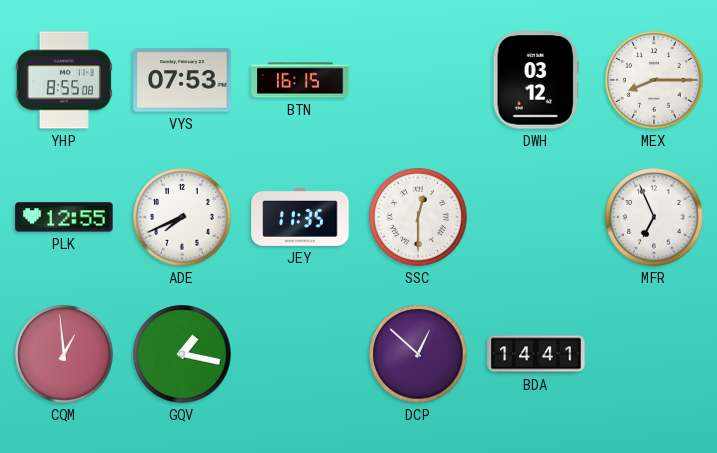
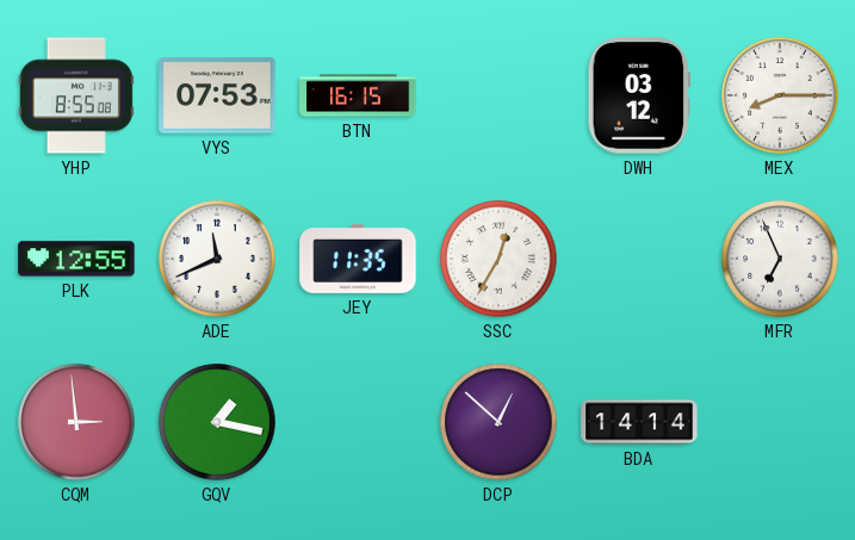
ADE: 7:41 -> 11:41 (217, 259)
SSC: 12:30 -> 12:35 (498, 259)
CQM: 12:59 -> 2:59 (76, 422)
BDA: 14:41 -> 14:14 (639, 422)
